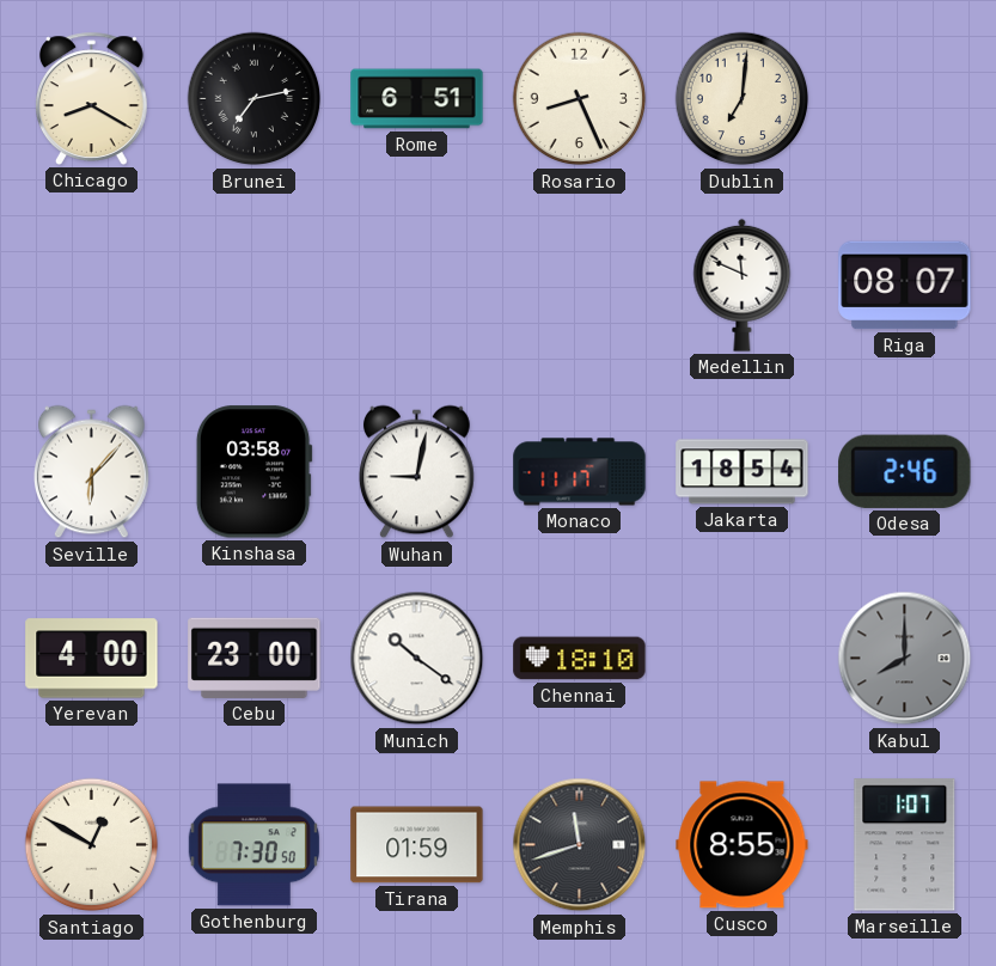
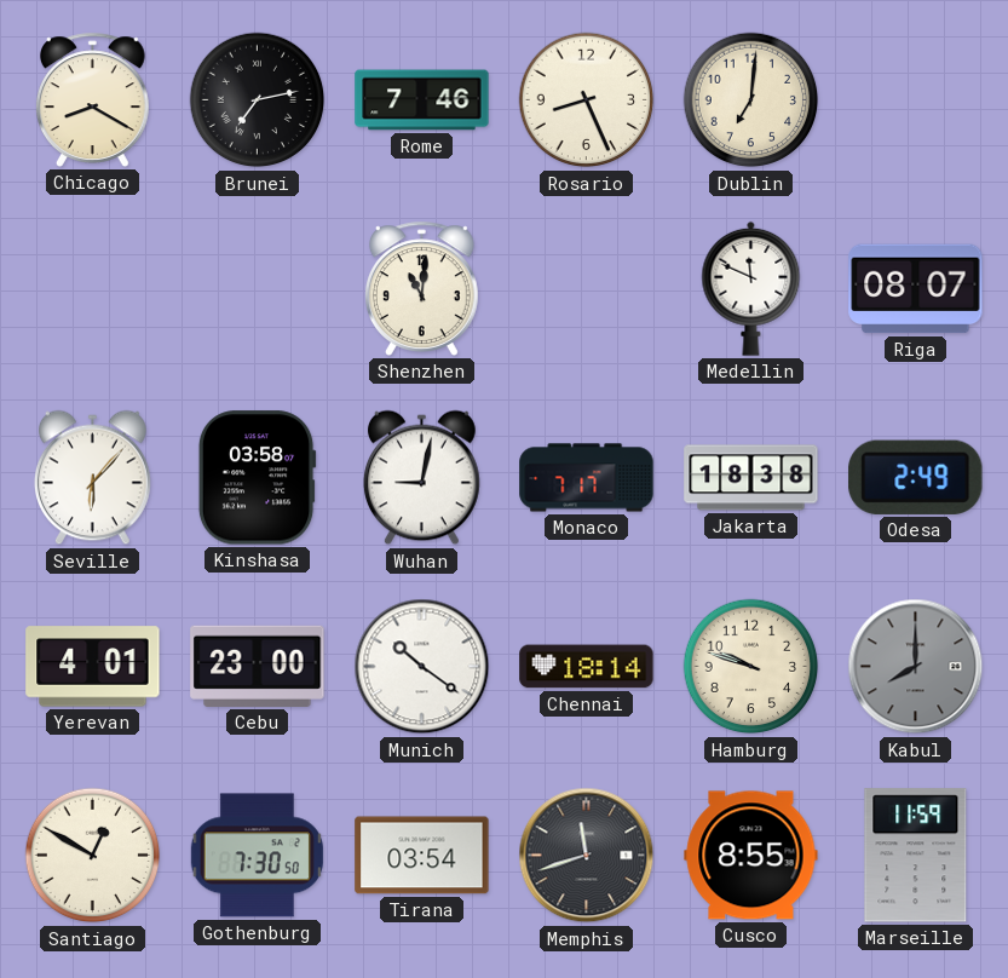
Rome: 6:51 -> 7:46 (422, 100)
Shenzhen: none -> 11:01 (421, 288)
Monaco: 11:17 -> 7:17 (587, 478)
Jakarta: 18:54 -> 18:38 (751, 478)
Odesa: 2:46 -> 2:49 (916, 477)
Yerevan: 4:00 -> 4:01 (93, 667)
Chennai: 18:10 -> 18:14 (587, 667)
Hamburg: none -> 9:48 (751, 667)
Tirana: 01:59 -> 03:54 (422, 856)
Marseille: 1:07 -> 11:59 (916, 856)
